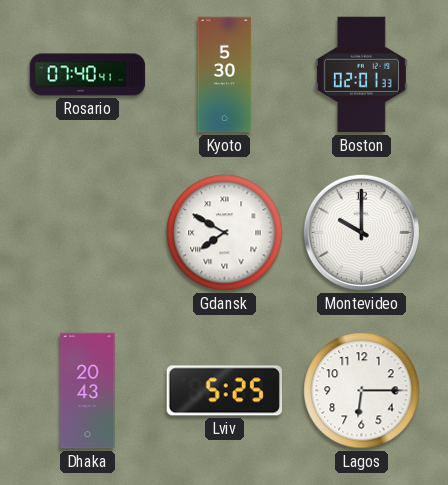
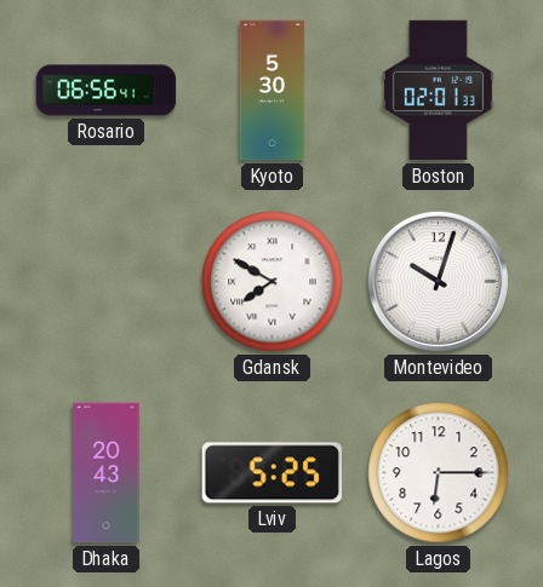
Rosario: 07:40 -> 06:56 (107, 91)
Montevideo: 10:00 -> 10:03 (438, 281)
